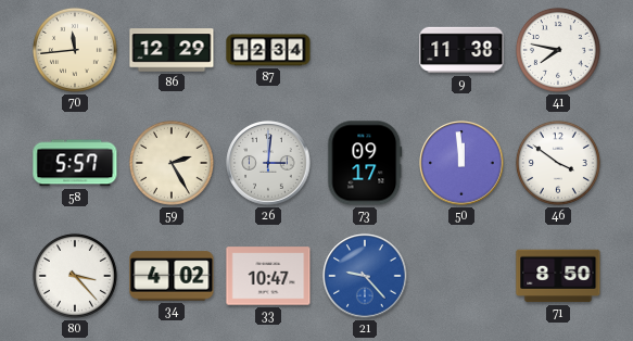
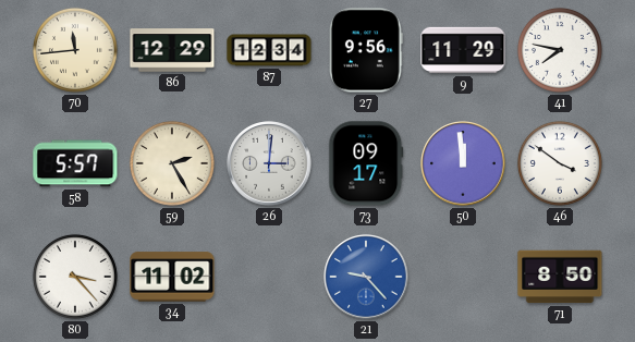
27: none -> 9:56 (367, 50)
9: 11:38 -> 11:29 (463, 50)
34: 4:02 -> 11:02 (172, 277)
33: 10:47 -> none (268, 276)
